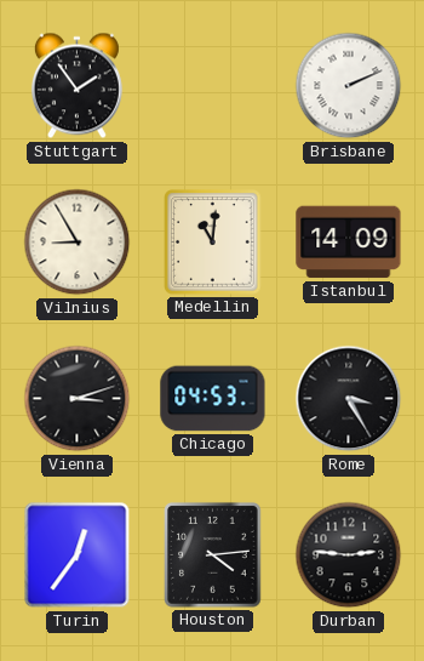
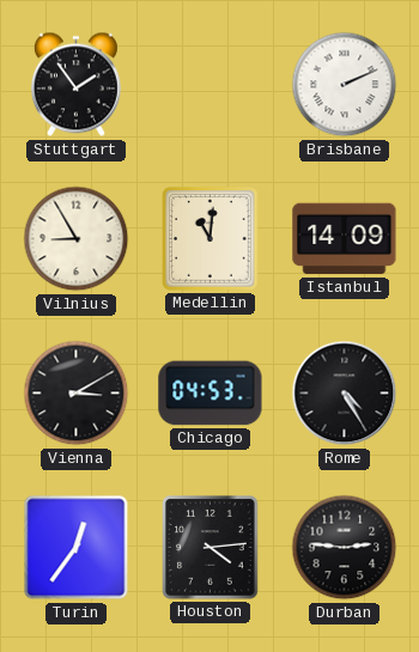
Vienna: 3:12 -> 3:10 (77, 394)
Rome: 3:25 -> 4:25 (345, 394)
